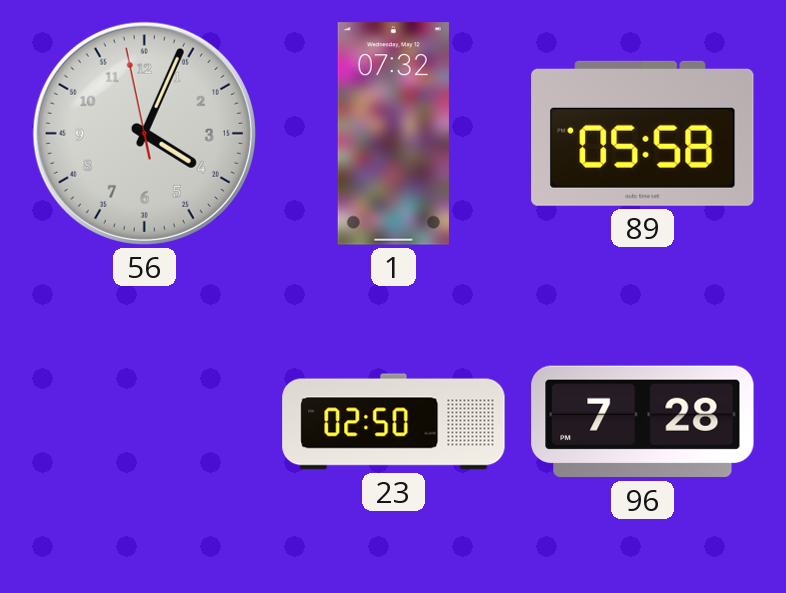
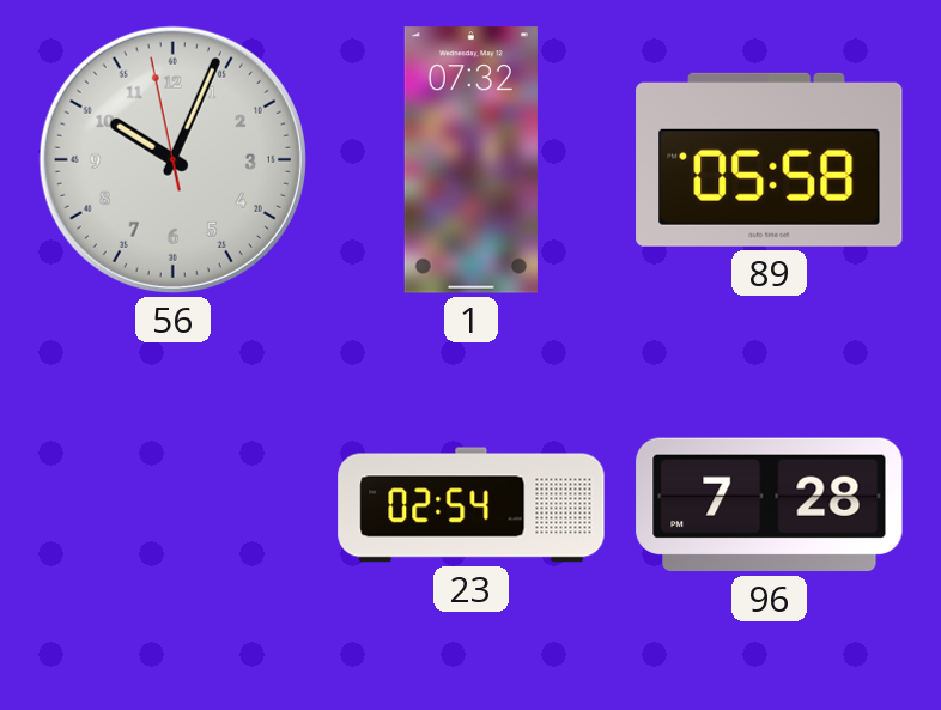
56: 4:03 -> 10:03 (172, 159)
23: 02:50 -> 02:54 (472, 505)
